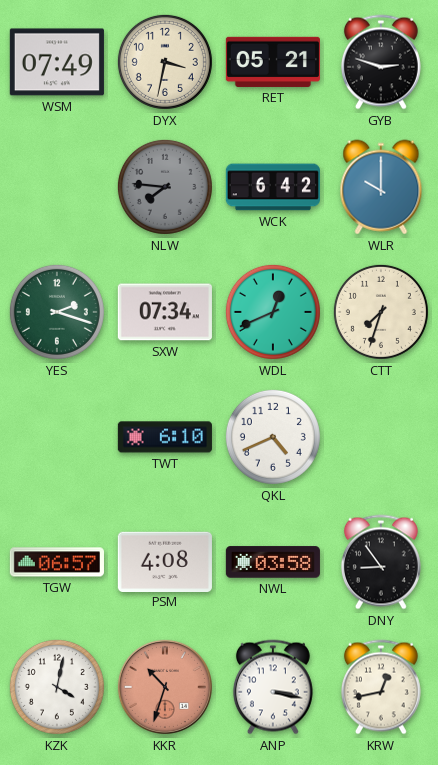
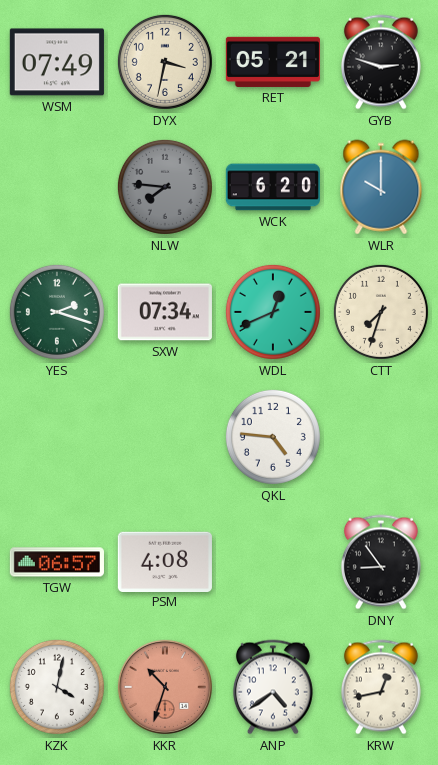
WCK: 6:42 -> 6:20 (273, 187)
TWT: 6:10 -> none (165, 437)
QKL: 4:41 -> 4:46 (273, 437)
NWL: 03:58 -> none (273, 562)
ANP: 3:17 -> 4:39 (273, 687)
